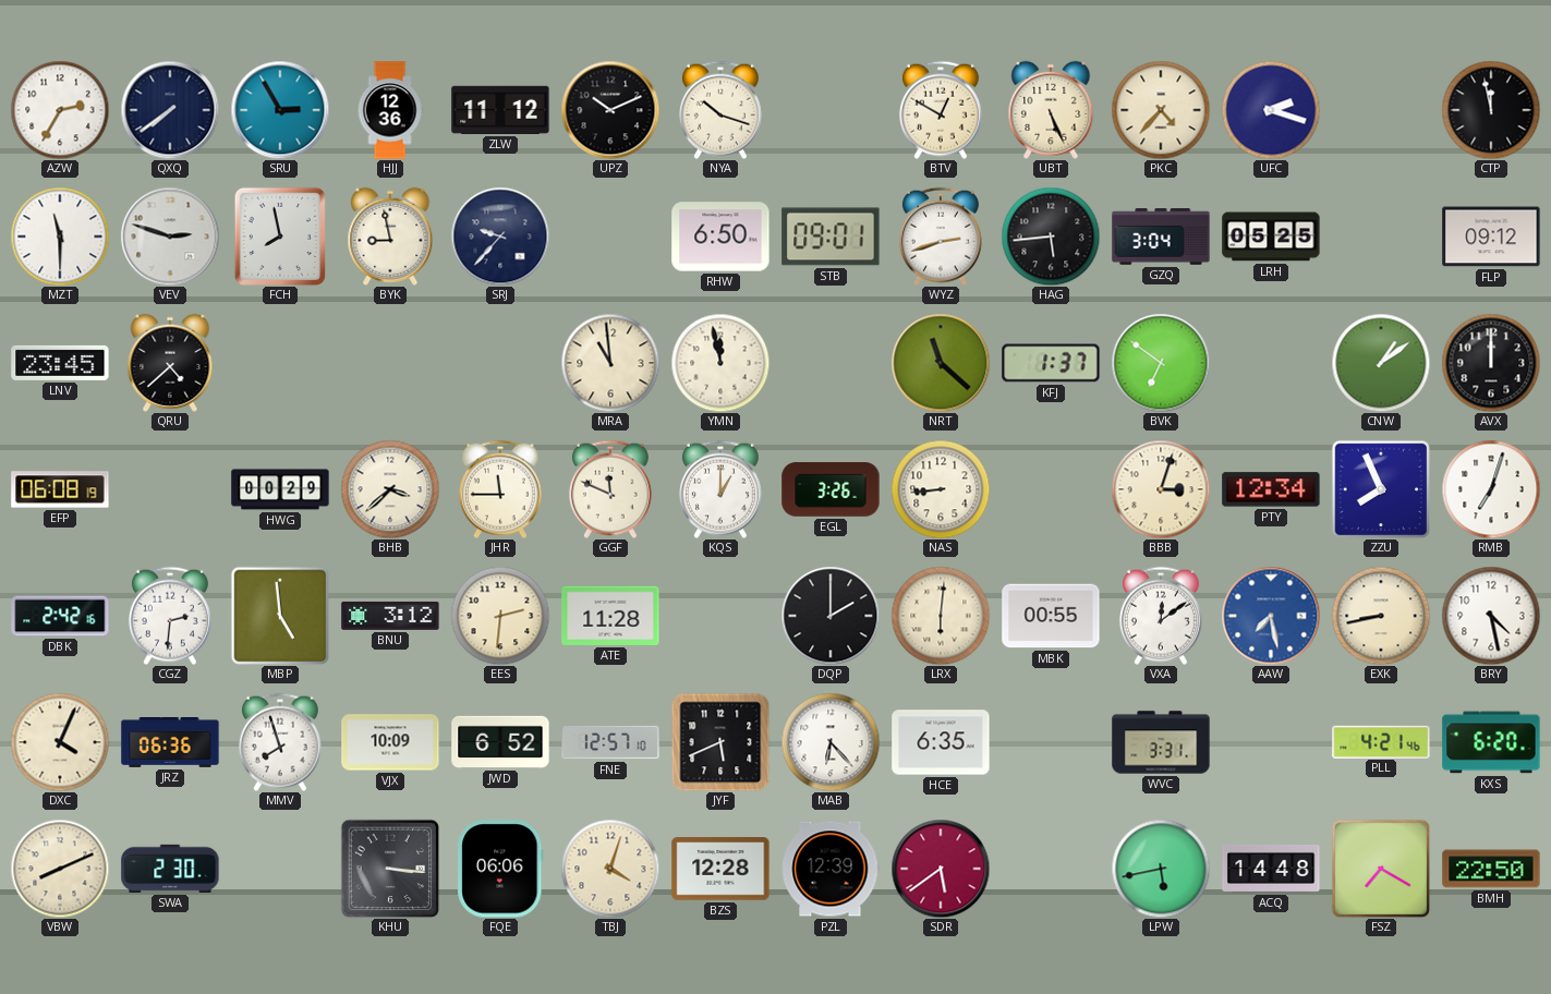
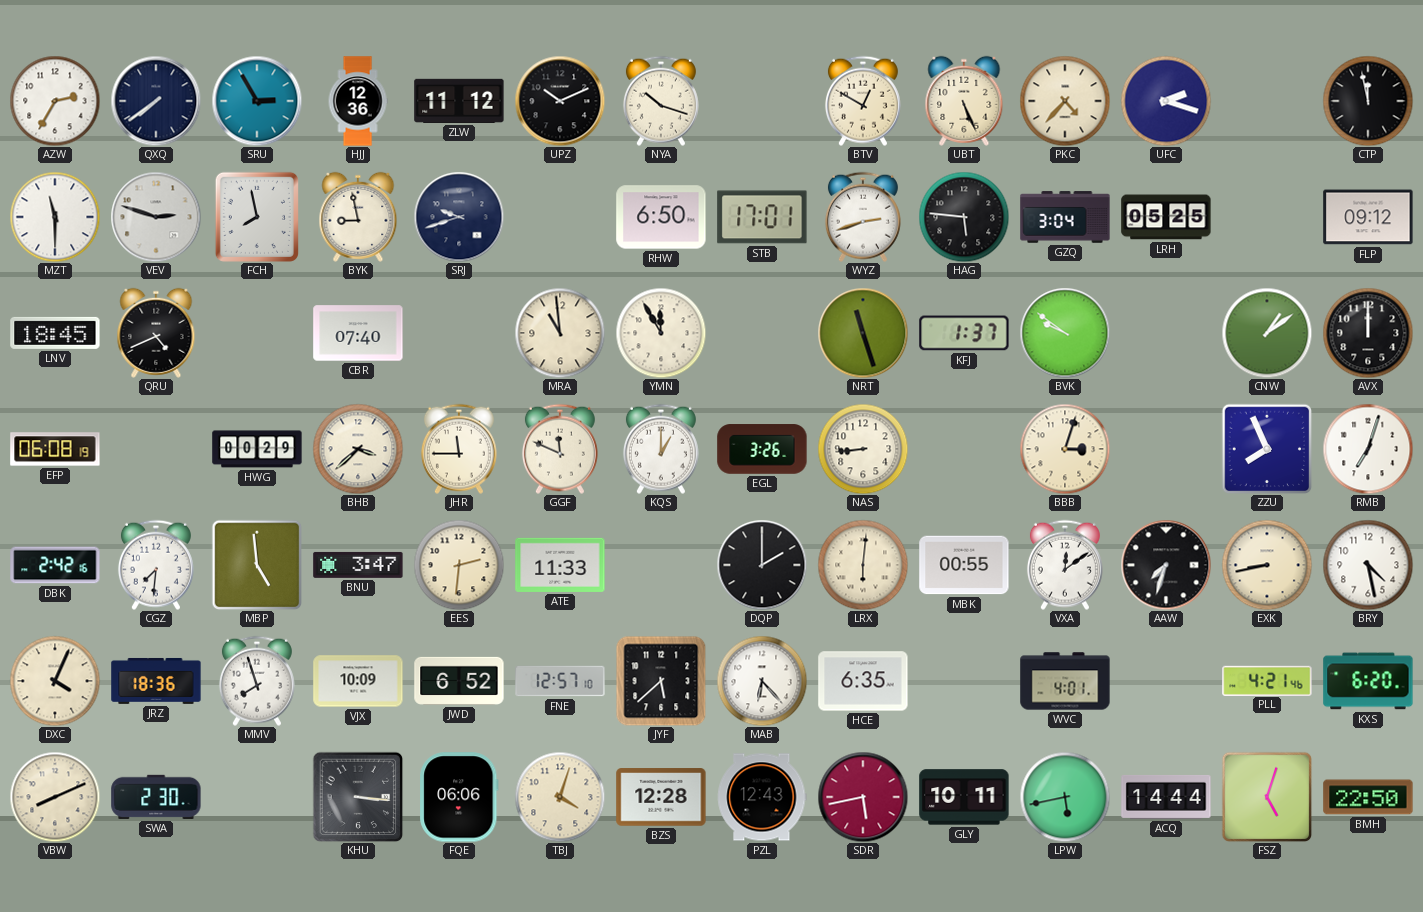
SRJ: 9:37 -> 9:42 (459, 217)
STB: 09:01 -> 17:01 (762, 217)
HAG: 5:44 -> 5:46 (964, 217)
LNV: 23:45 -> 18:45 (55, 333)
QRU: 4:38 -> 4:41 (156, 333)
CBR: none -> 07:40 (358, 333)
YMN: 11:58 -> 11:55 (661, 333)
NRT: 11:22 -> 11:27 (863, 333)
BVK: 6:51 -> 9:51 (1065, 333)
PTY: 12:34 -> none (1271, 489)
CGZ: 2:31 -> 7:31 (156, 565)
BNU: 3:12 -> 3:47 (358, 565)
ATE: 11:28 -> 11:33 (560, 565)
AAW: 7:28 -> 7:33 (1166, 565)
AAW dial: blue -> black (1166, 565)
JRZ: 06:36 -> 18:36 (156, 681)
JYF: 5:41 -> 5:38 (661, 681)
WVC: 3:31 -> 4:01 (1065, 681)
PZL: 12:39 -> 12:43 (762, 797)
SDR: 5:39 -> 5:43 (863, 797)
GLY: none -> 10:11 (964, 797)
ACQ: 14:48 -> 14:44 (1166, 797)
FSZ: 7:20 -> 5:03 (1267, 797)
